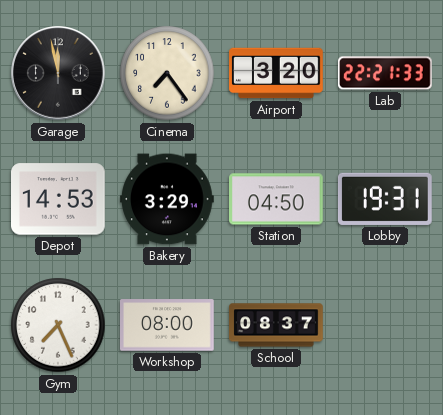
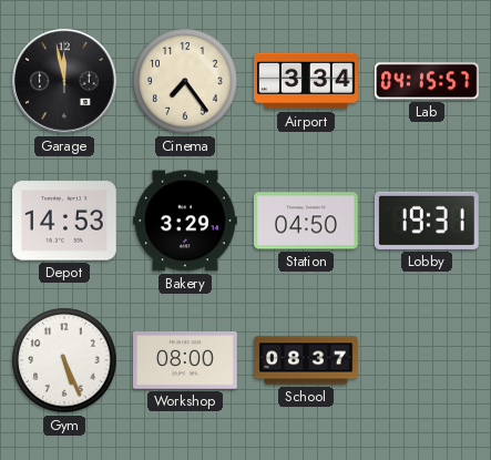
Airport: 3:20 -> 3:34 (306, 81)
Lab: 22:21 -> 04:15 (428, 81)
Gym: 7:26 -> 5:26 (64, 360)
